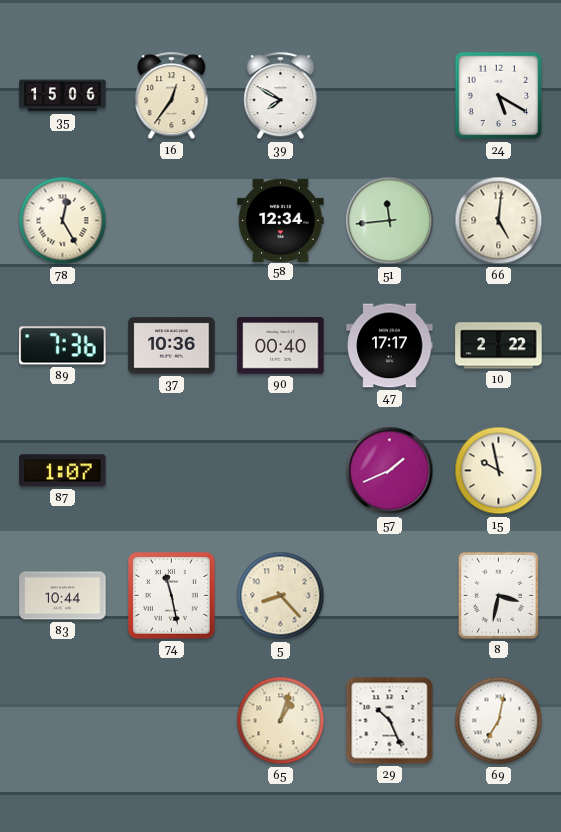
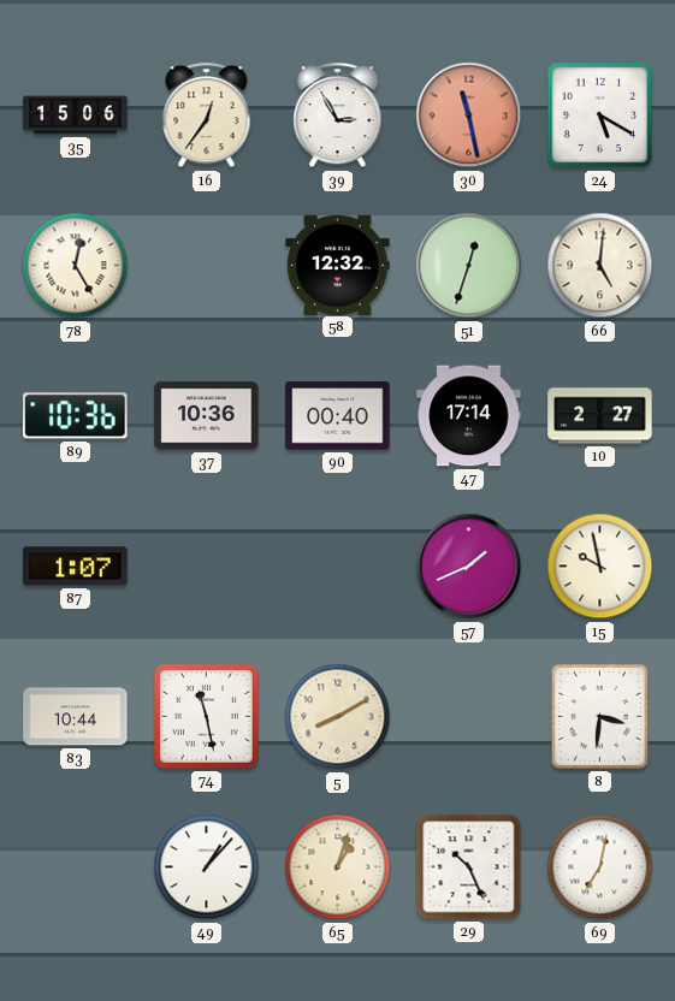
39: 7:50 -> 2:55 (338, 115)
30: none -> 11:28 (469, 115)
58: 12:34 -> 12:32 (338, 265)
51: 11:44 -> 12:33 (469, 266)
89: 7:36 -> 10:36 (76, 416)
47: 17:17 -> 17:14 (469, 416)
10: 2:22 -> 2:27 (600, 416)
5: 8:23 -> 8:10 (338, 717)
8: 3:32 -> 3:31 (599, 716)
49: none -> 1:07 (207, 867)
